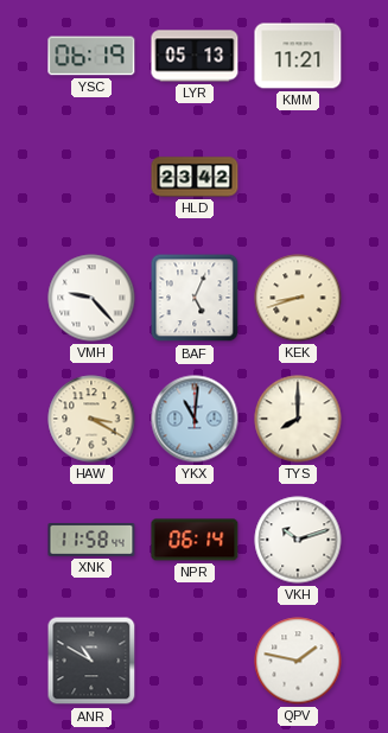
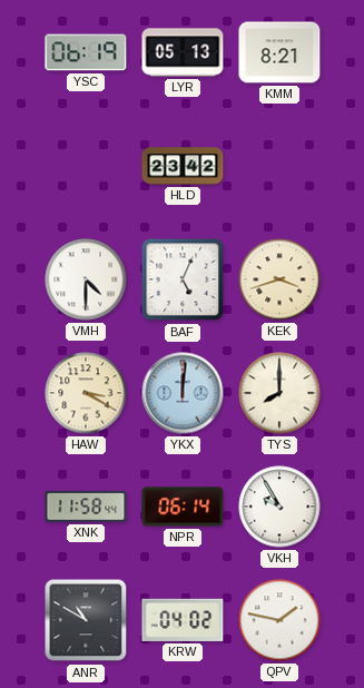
KMM: 11:21 -> 8:21 (279, 52)
VMH: 9:23 -> 4:30 (86, 279)
KEK: 8:42 -> 3:42 (279, 279)
YKX: 11:01 -> 12:01 (183, 393)
VKH: 10:12 -> 9:55 (279, 507)
KRW: none -> 04:02 (183, 620)
